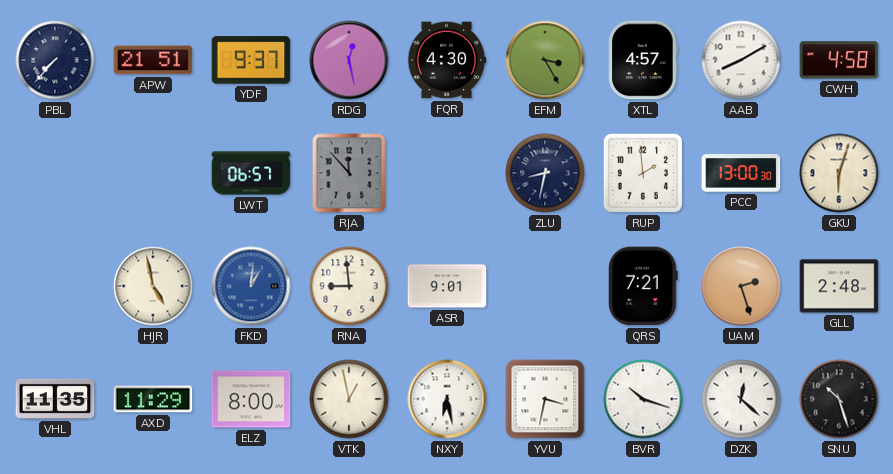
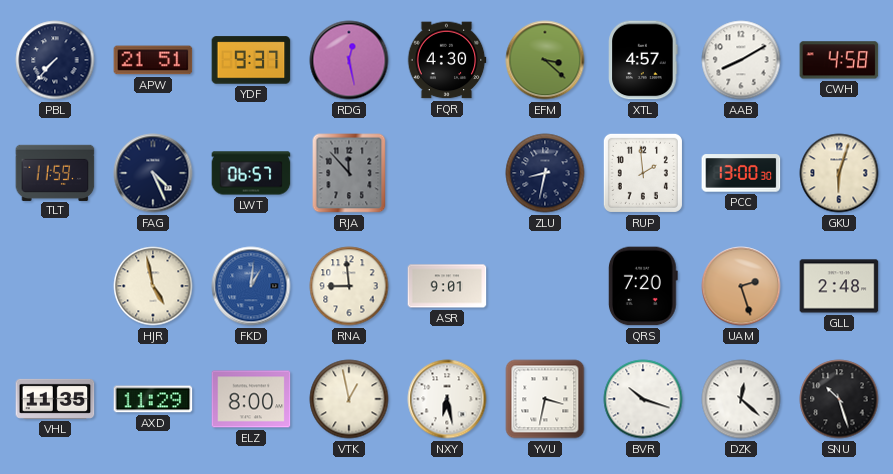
EFM: 3:25 -> 3:22 (545, 60)
TLT: none -> 11:59 (55, 172)
FAG: none -> 4:26 (153, 173)
QRS: 7:21 -> 7:20 (643, 286)
